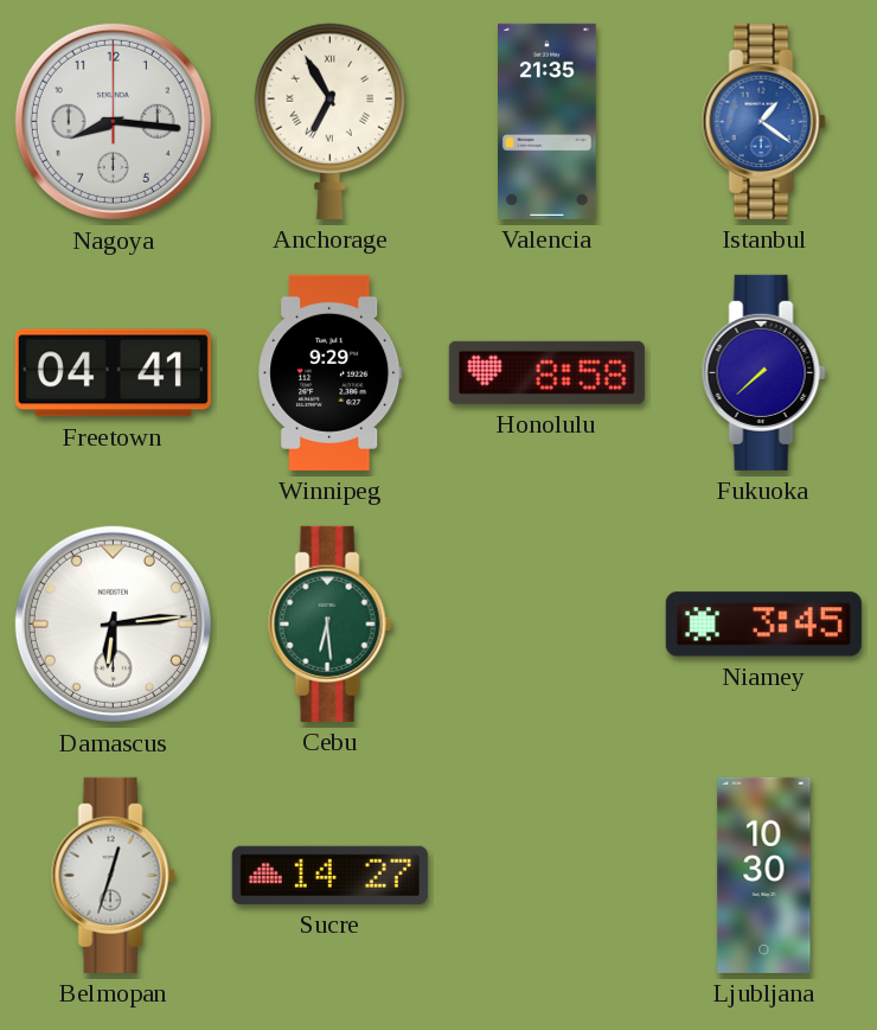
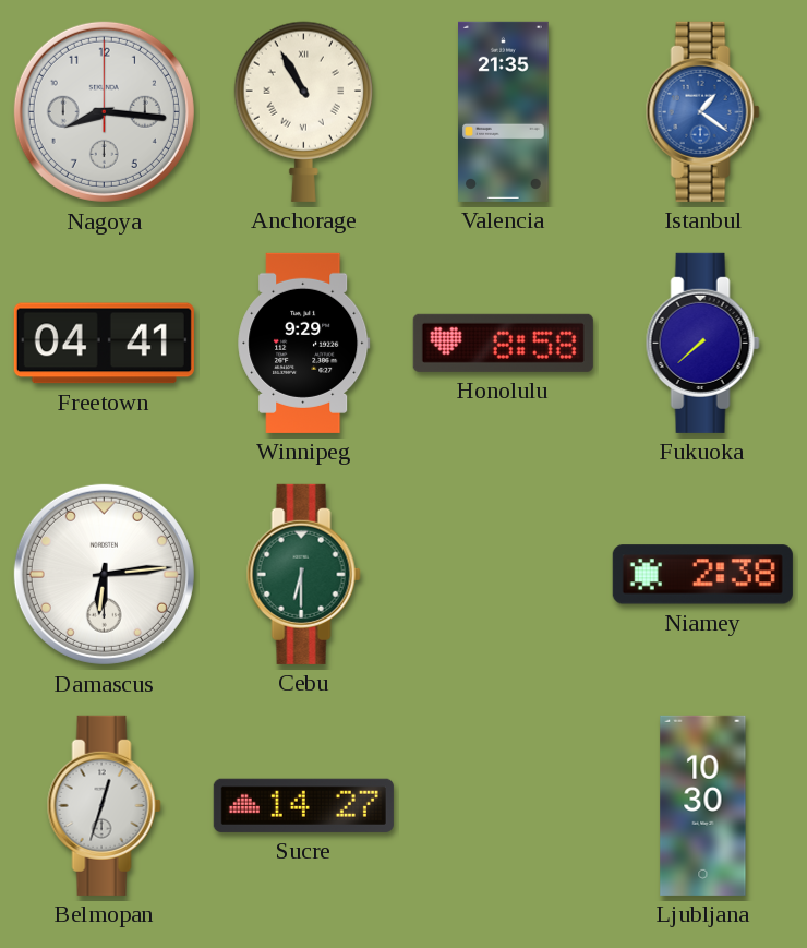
Anchorage: 6:55 -> 10:55 (303, 111)
Cebu: 6:29 -> 6:30 (303, 574)
Niamey: 3:45 -> 2:38 (702, 575)
